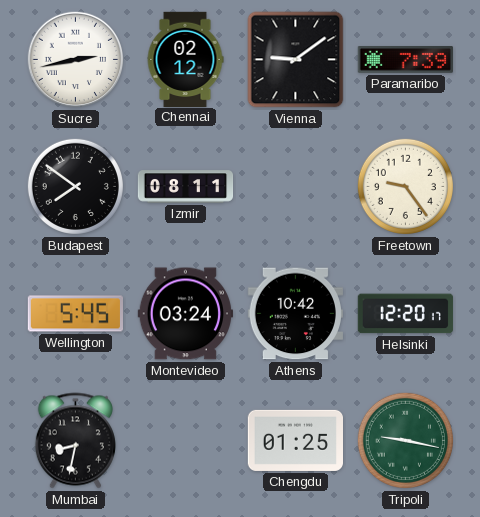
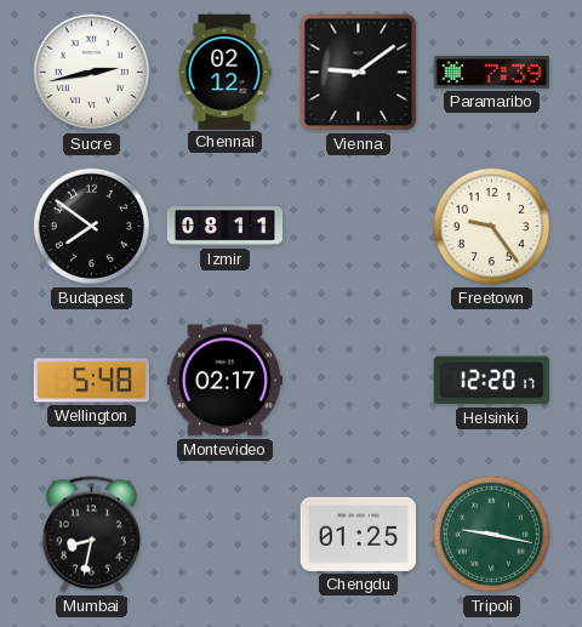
Wellington: 5:45 -> 5:48 (91, 381)
Montevideo: 03:24 -> 02:17 (224, 381)
Athens: 10:42 -> none (295, 314)
